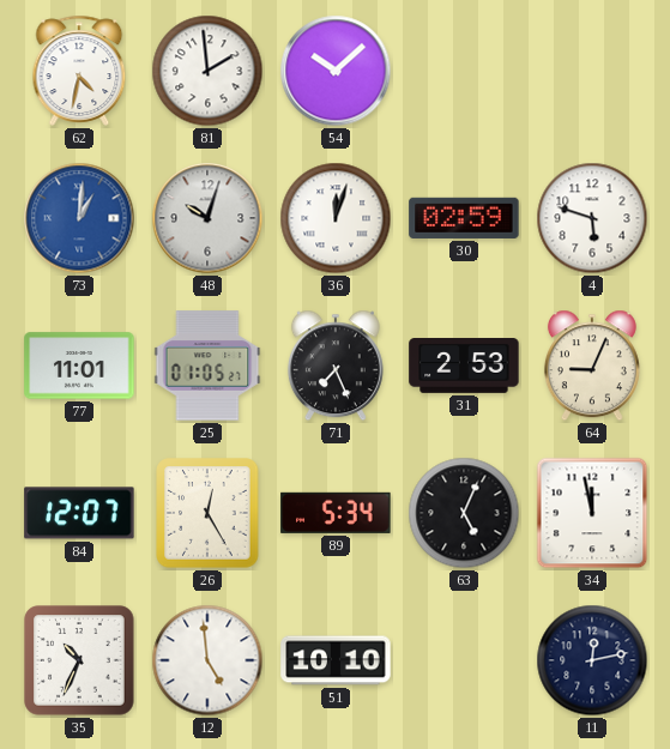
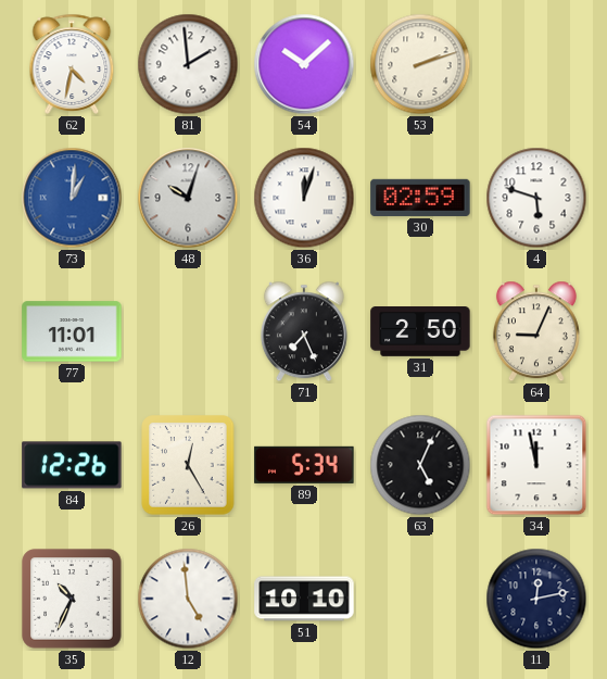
53: none -> 2:12 (420, 64)
25: 01:05 -> none (207, 366)
31: 2:53 -> 2:50 (420, 332)
84: 12:07 -> 12:26 (72, 465)
